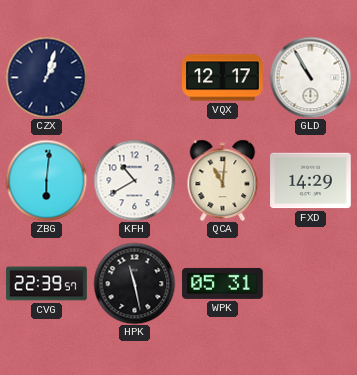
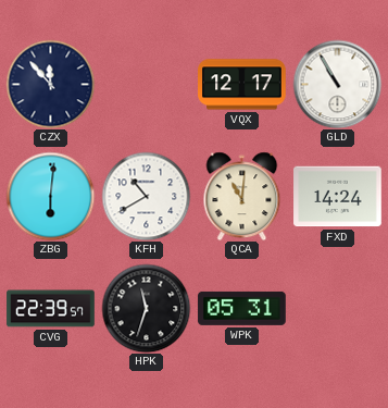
CZX: 1:03 -> 11:53 (50, 84)
FXD: 14:29 -> 14:24 (338, 197)
HPK: 11:28 -> 11:33 (146, 308)
